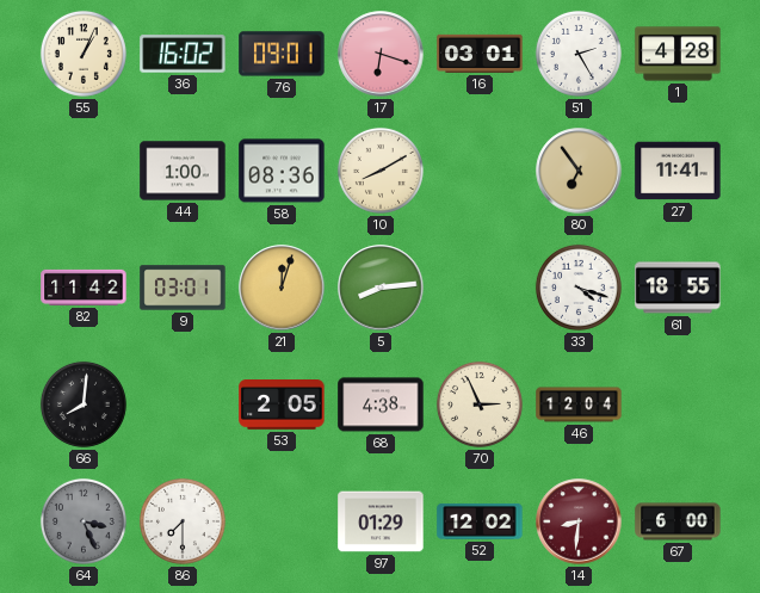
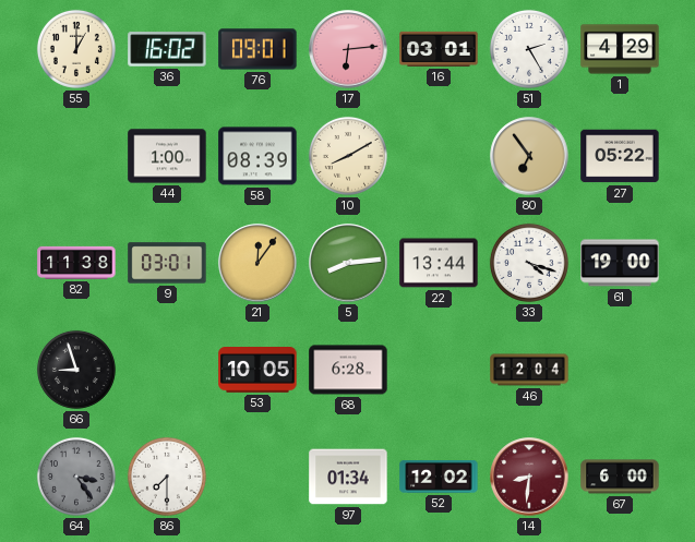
55: 1:04 -> 1:00 (76, 49)
17: 6:18 -> 6:14 (348, 49)
1: 4:28 -> 4:29 (620, 49)
58: 08:36 -> 08:39 (257, 156)
27: 11:41 -> 05:22 (620, 156)
82: 11:42 -> 11:38 (76, 263)
21: 12:03 -> 12:06 (257, 263)
22: none -> 13:44 (439, 263)
61: 18:55 -> 19:00 (620, 263)
66: 8:01 -> 8:57 (76, 370)
53: 2:05 -> 10:05 (257, 371)
68: 4:38 -> 6:28 (348, 370)
70: 2:56 -> none (480, 404)
64: 3:26 -> 3:24 (76, 477)
97: 01:29 -> 01:34 (348, 477)
